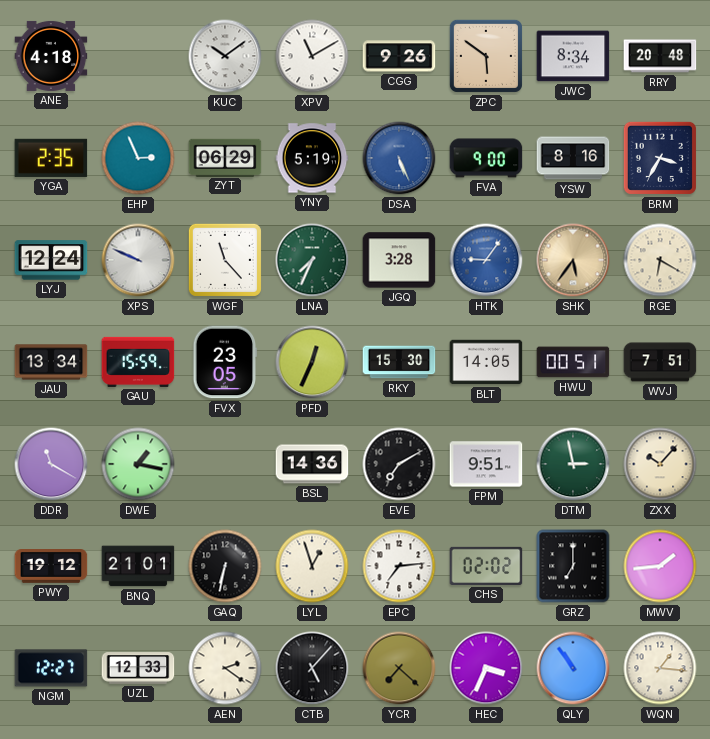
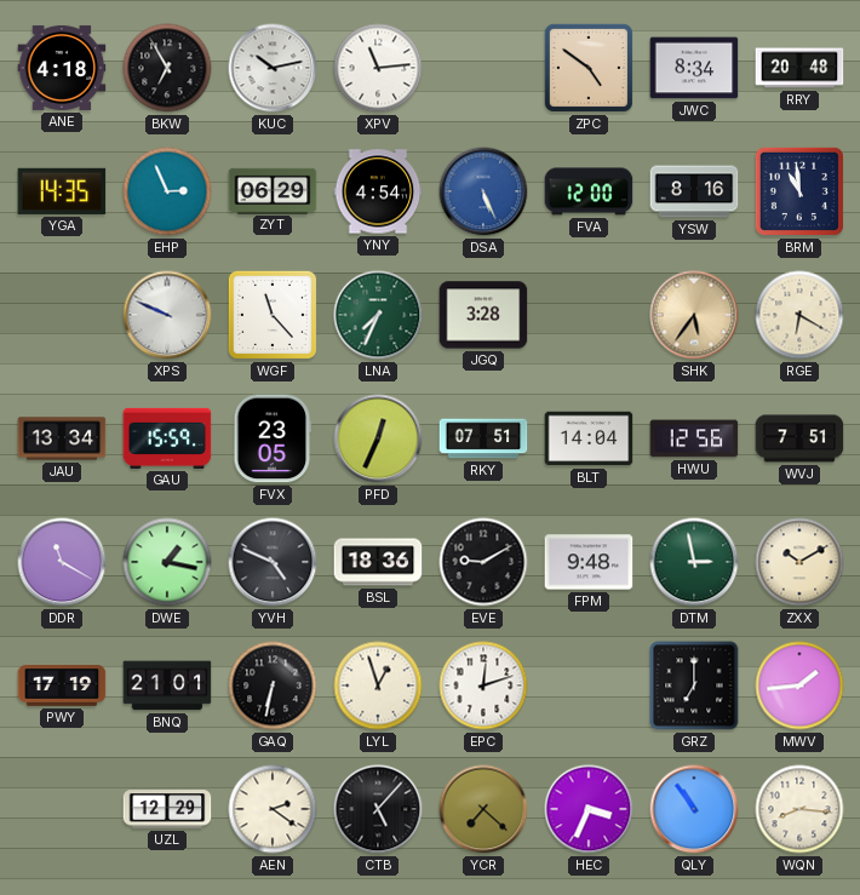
BKW: none -> 6:55 (167, 68)
KUC: 10:09 -> 10:13 (273, 68)
XPV: 11:10 -> 11:14 (378, 68)
CGG: 9:26 -> none (399, 56)
ZPC: 5:51 -> 4:51 (589, 68)
YGA: 2:35 -> 14:35 (62, 191)
YNY: 5:19 -> 4:54 (378, 191)
FVA: 9:00 -> 12:00 (589, 191)
BRM: 3:35 -> 10:59 (799, 191)
LYJ: 12:24 -> none (51, 260)
HTK: 9:06 -> none (486, 260)
RKY: 15:30 -> 07:51 (483, 438)
BLT: 14:05 -> 14:04 (589, 438)
HWU: 00:51 -> 12:56 (694, 438)
YVH: none -> 4:49 (273, 562)
BSL: 14:36 -> 18:36 (378, 562)
EVE: 7:10 -> 9:10 (483, 562)
FPM: 9:51 -> 9:48 (589, 562)
ZXX: 10:07 -> 10:10 (799, 562)
PWY: 19:12 -> 17:19 (62, 687)
EPC: 7:14 -> 12:12 (483, 685)
CHS: 02:02 -> none (486, 566)
NGM: 12:27 -> none (51, 668)
UZL: 12:33 -> 12:29 (167, 809)
WQN: 1:16 -> 8:16 (799, 809)
